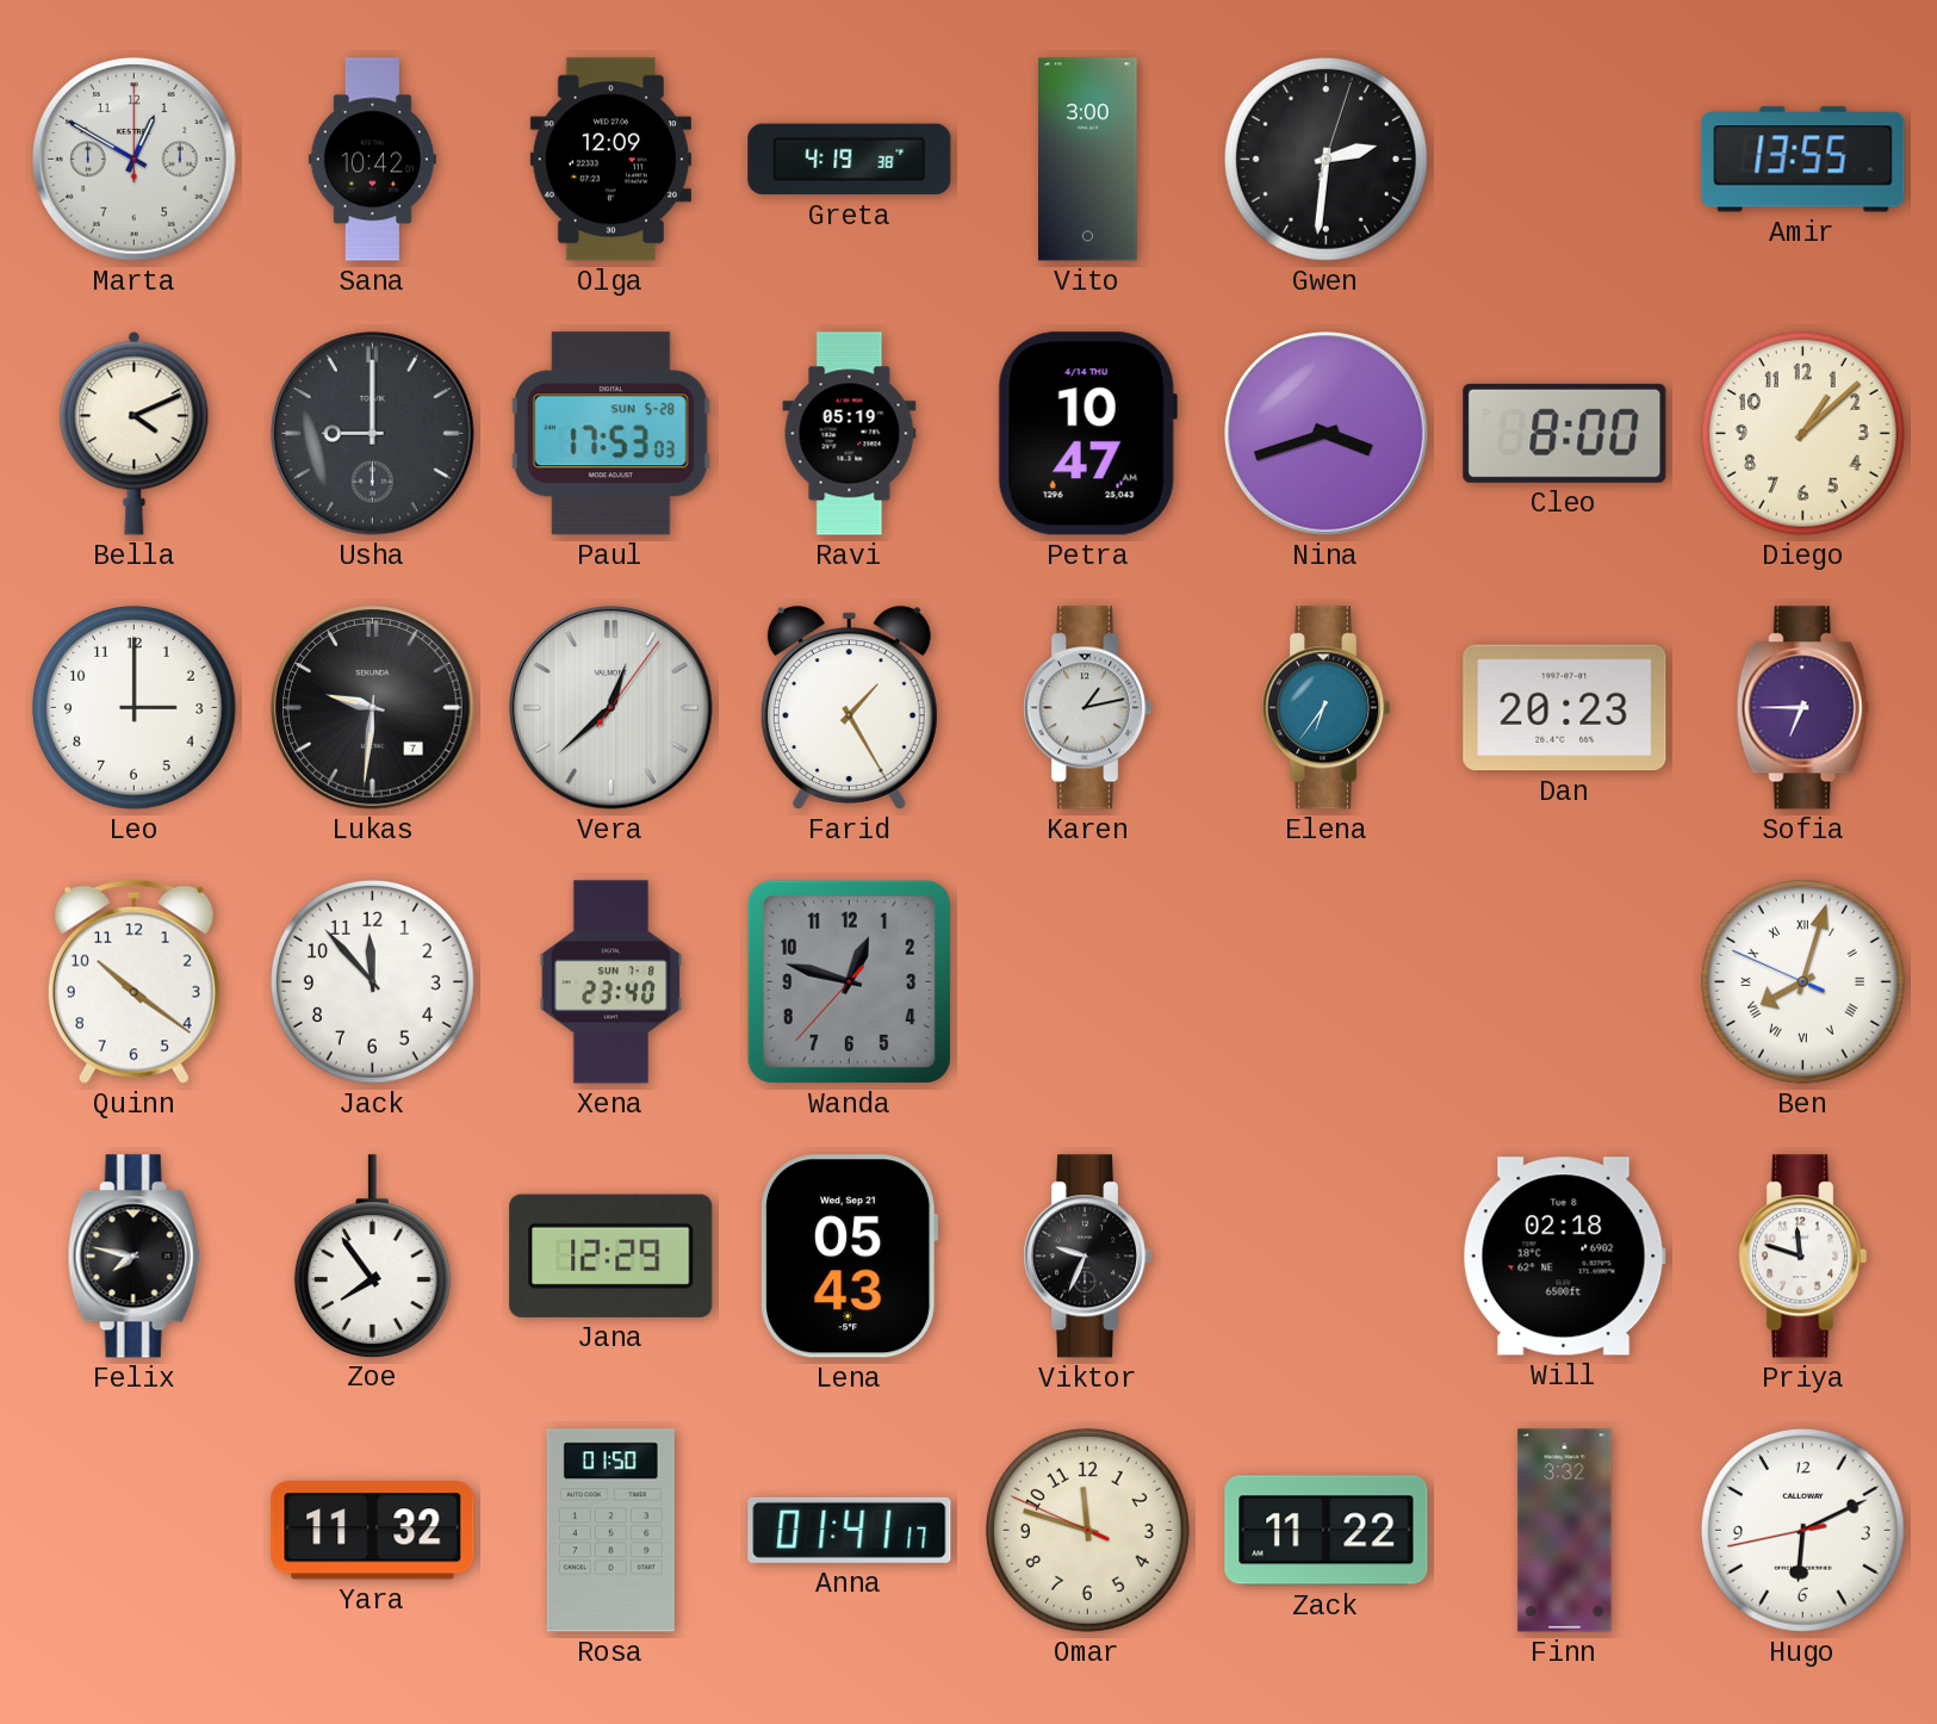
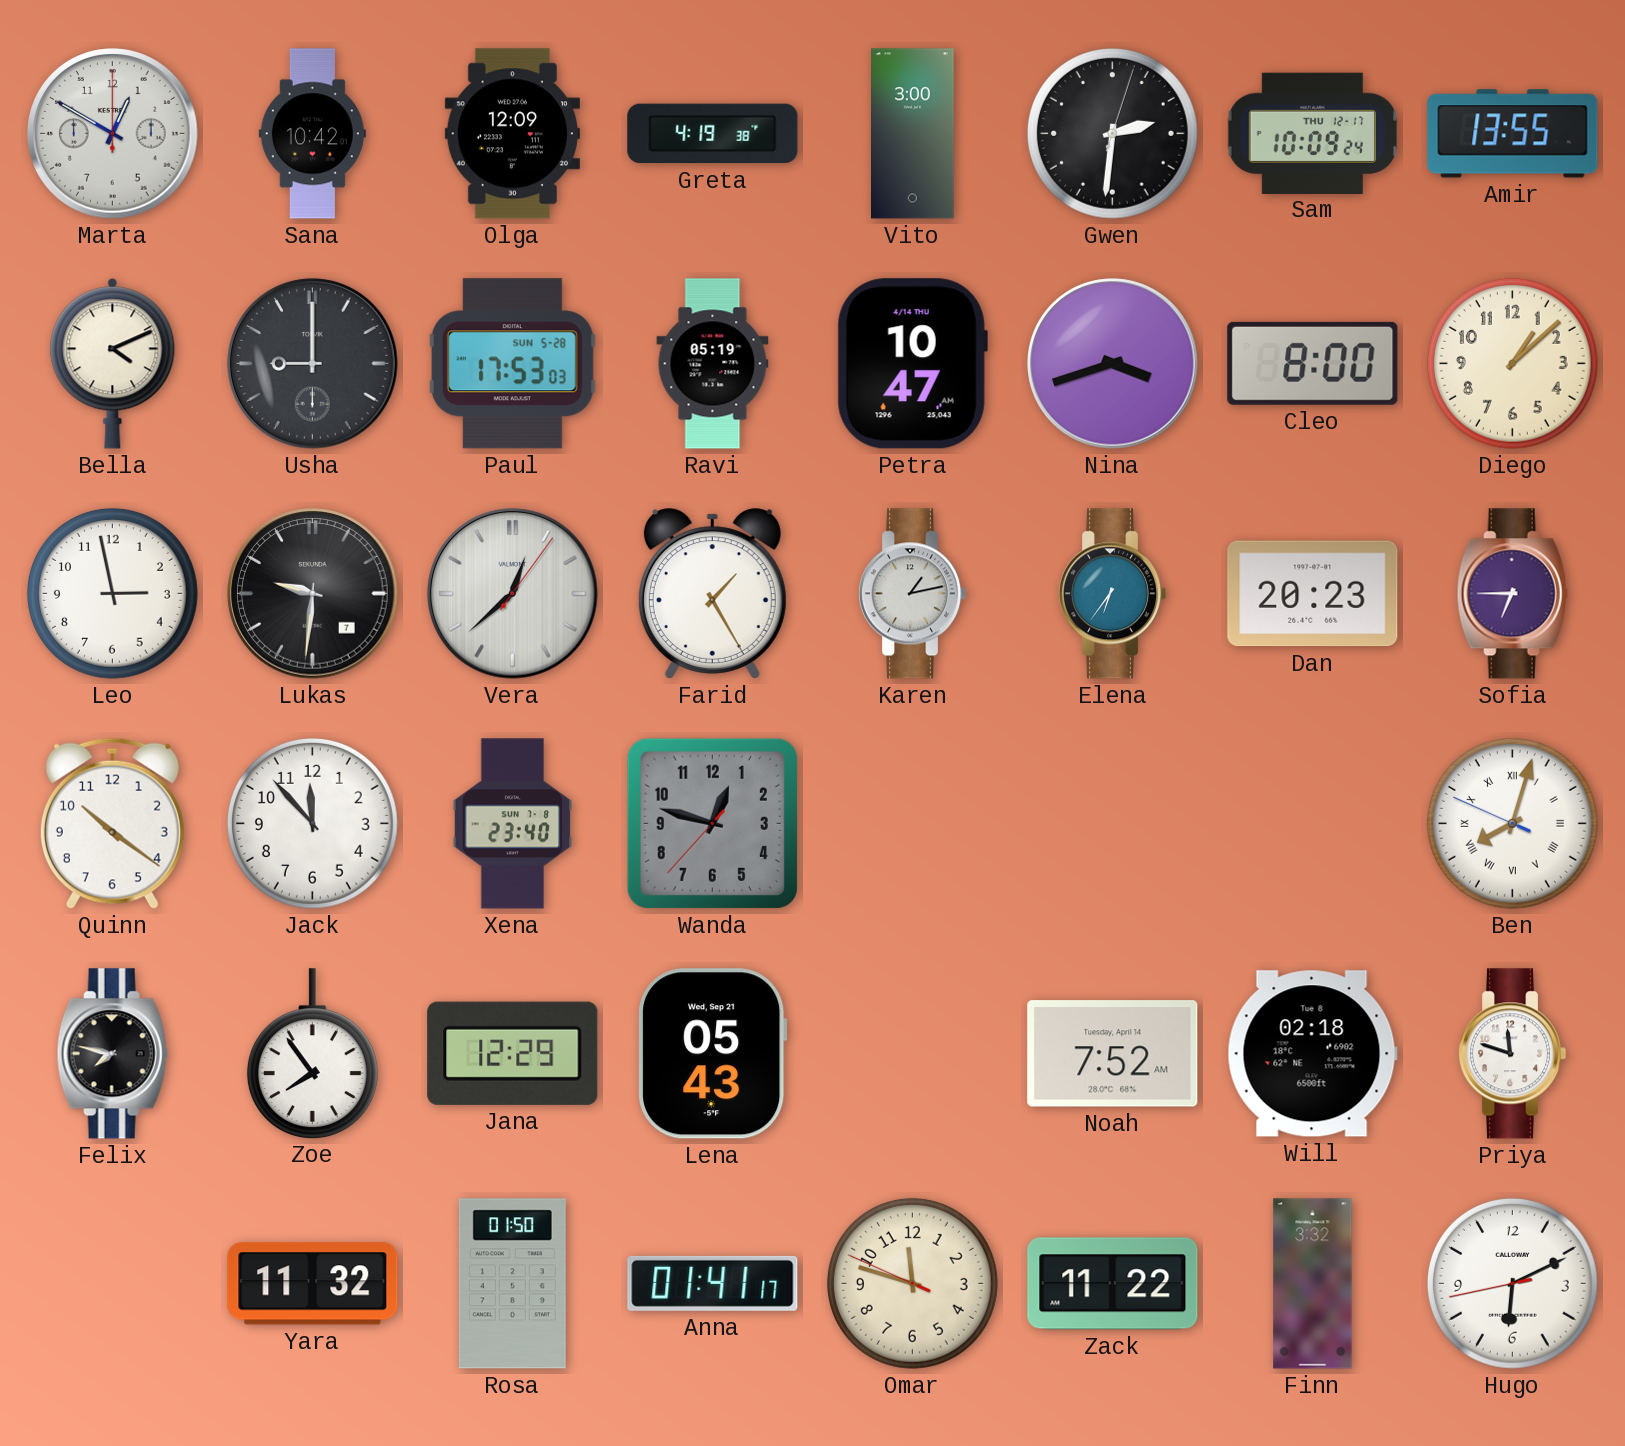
Sam: none -> 10:09 (1312, 133)
Leo: 3:00 -> 2:58 (112, 593)
Viktor: 9:34 -> none (1087, 1257)
Noah: none -> 7:52 (1113, 1054)
